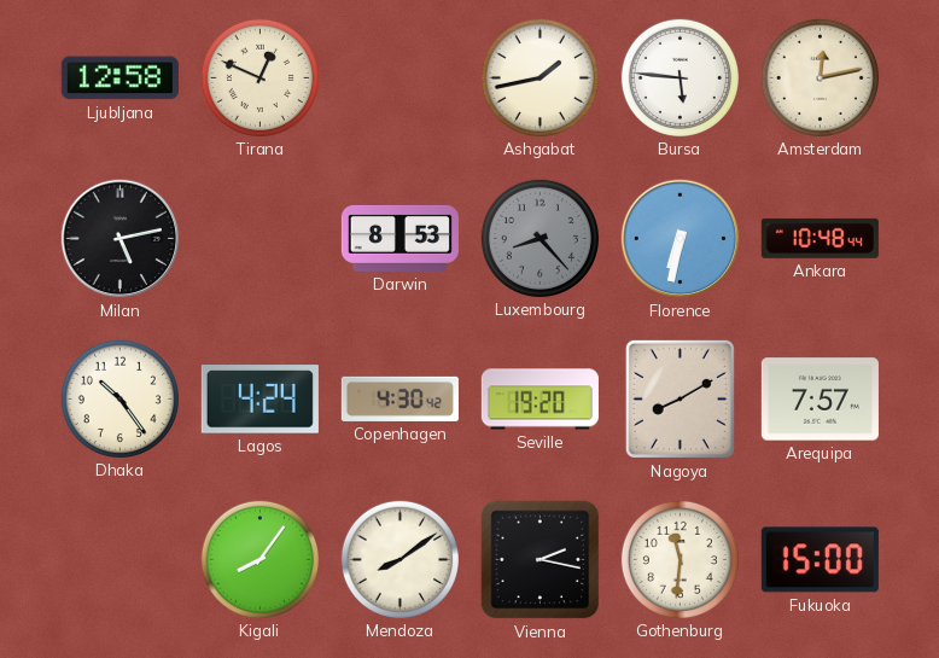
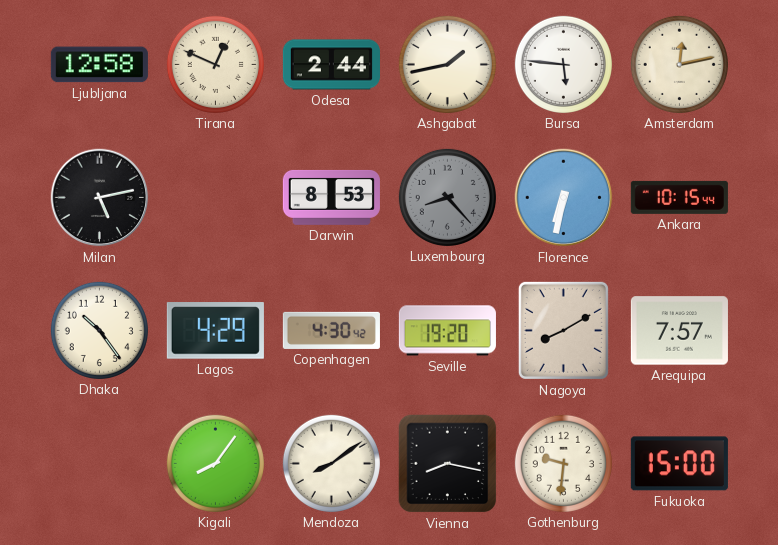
Odesa: none -> 2:44 (331, 65)
Ankara: 10:48 -> 10:15 (679, 197)
Lagos: 4:24 -> 4:29 (215, 331)
Vienna: 2:17 -> 8:17 (448, 464)
Gothenburg: 11:31 -> 9:31 (563, 463)
